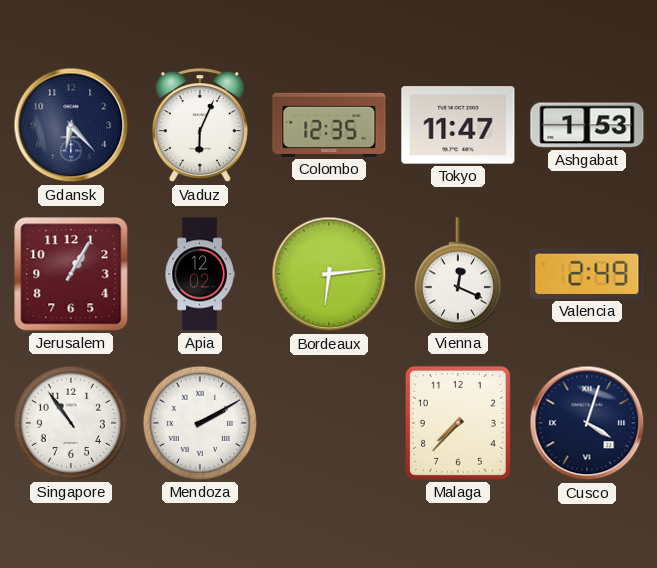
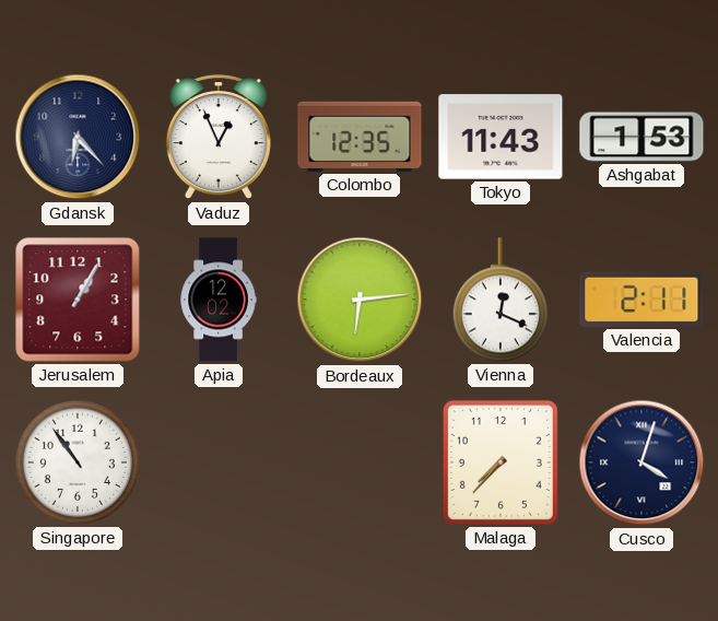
Vaduz: 6:04 -> 12:56 (219, 138)
Tokyo: 11:47 -> 11:43 (501, 137)
Valencia: 2:49 -> 2:11 (642, 300)
Mendoza: 2:10 -> none (200, 423)
